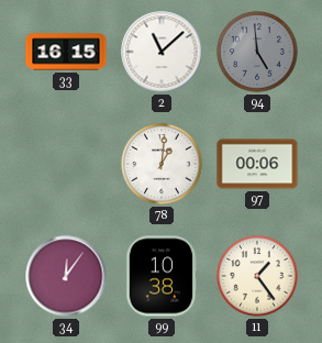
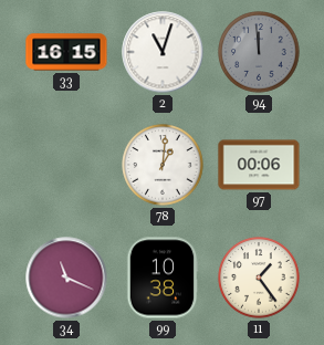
2: 11:08 -> 11:03 (163, 52)
94: 4:59 -> 11:59 (259, 52)
34: 12:06 -> 11:19 (66, 278)
